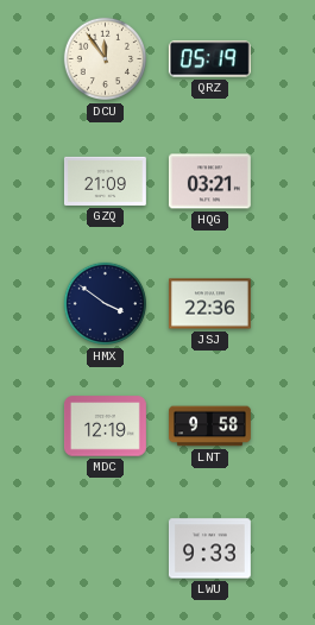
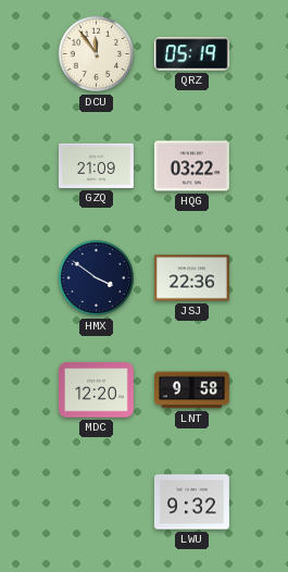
HQG: 03:21 -> 03:22 (191, 166)
MDC: 12:19 -> 12:20 (96, 390)
LWU: 9:33 -> 9:32 (191, 502)
